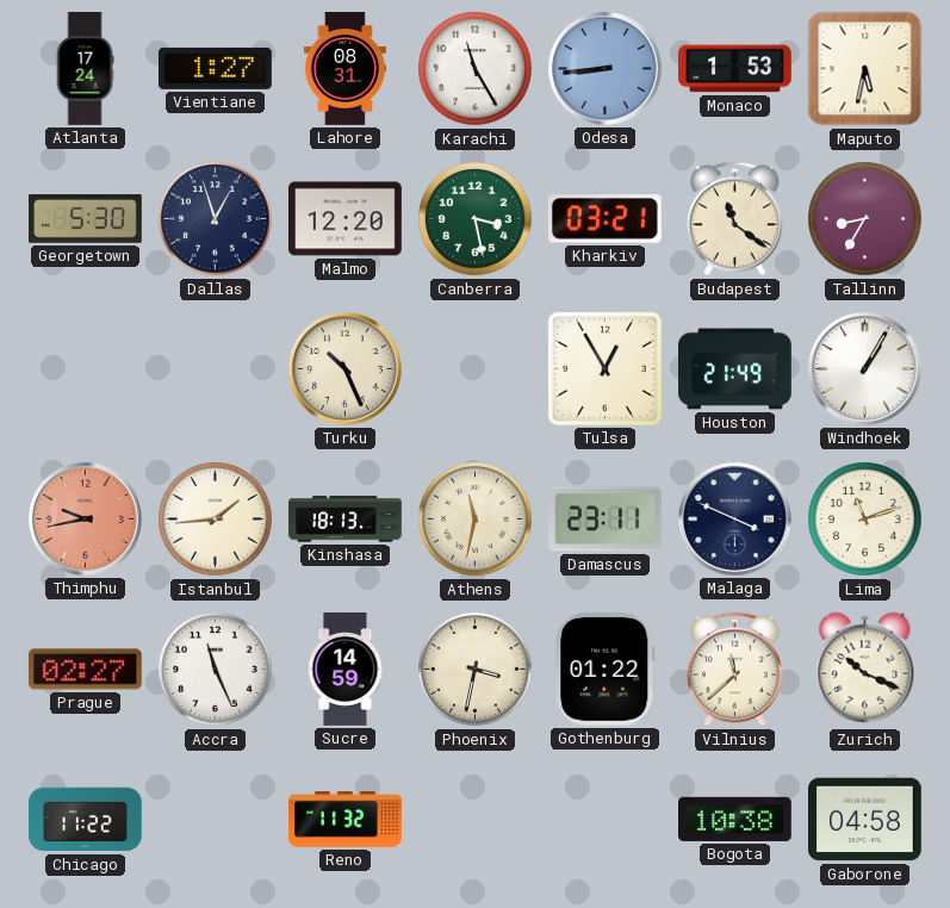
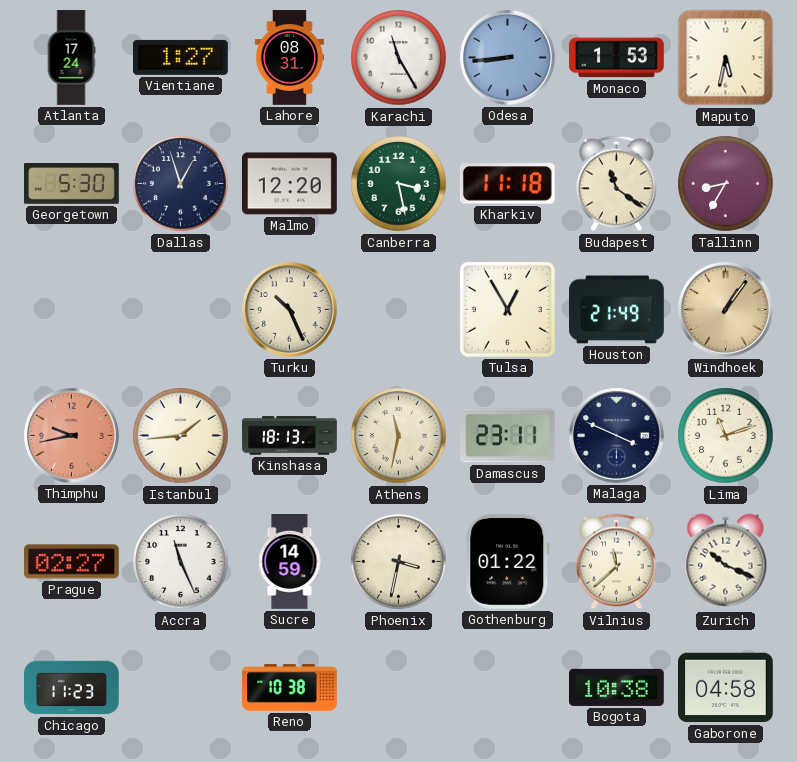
Kharkiv: 03:21 -> 11:18 (507, 184)
Windhoek: 1:05 -> 1:06 (726, 310)
Windhoek dial: white -> champagne (726, 310)
Chicago: 11:22 -> 11:23 (72, 688)
Reno: 11:32 -> 10:38 (290, 688)
